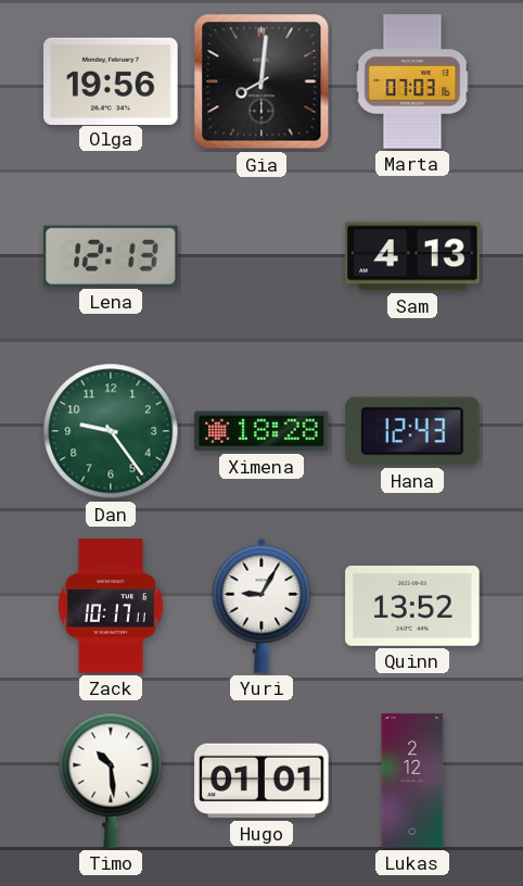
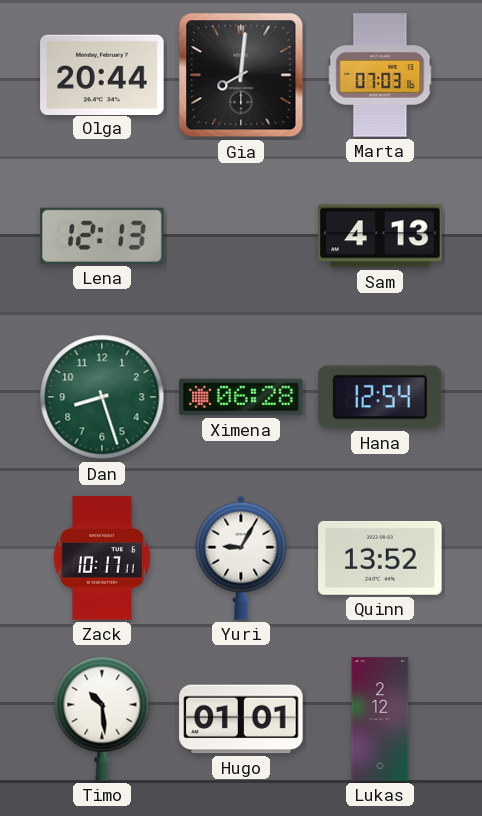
Olga: 19:56 -> 20:44 (102, 74)
Dan: 9:24 -> 8:27 (102, 397)
Ximena: 18:28 -> 06:28 (241, 397)
Hana: 12:43 -> 12:54 (380, 397)
